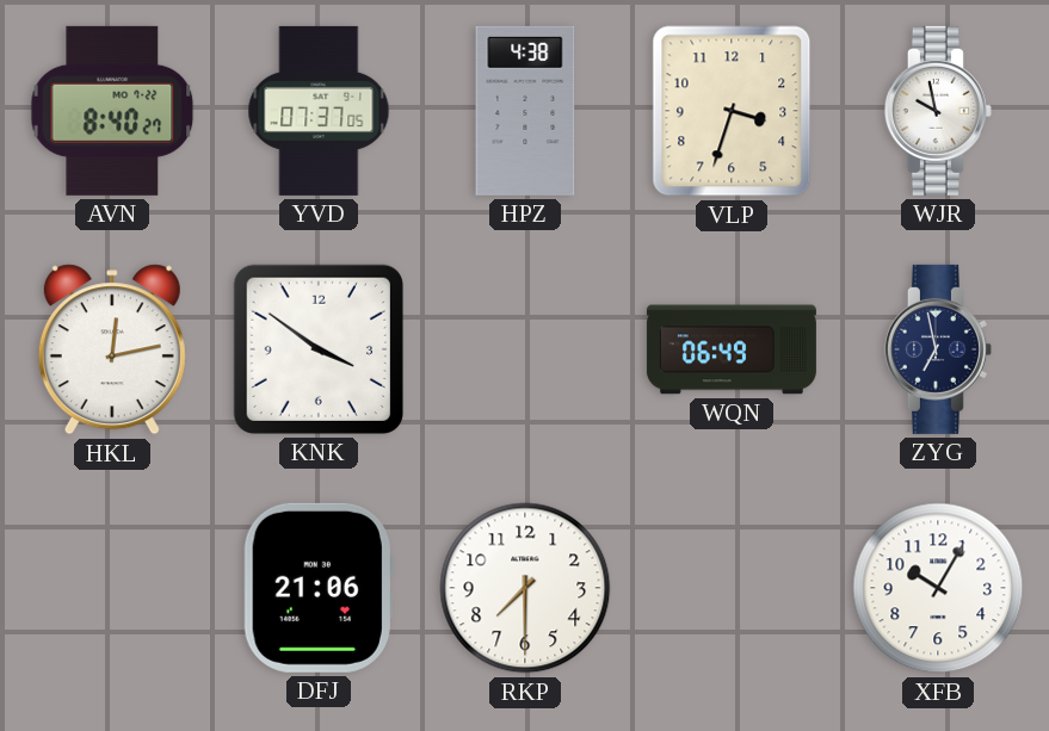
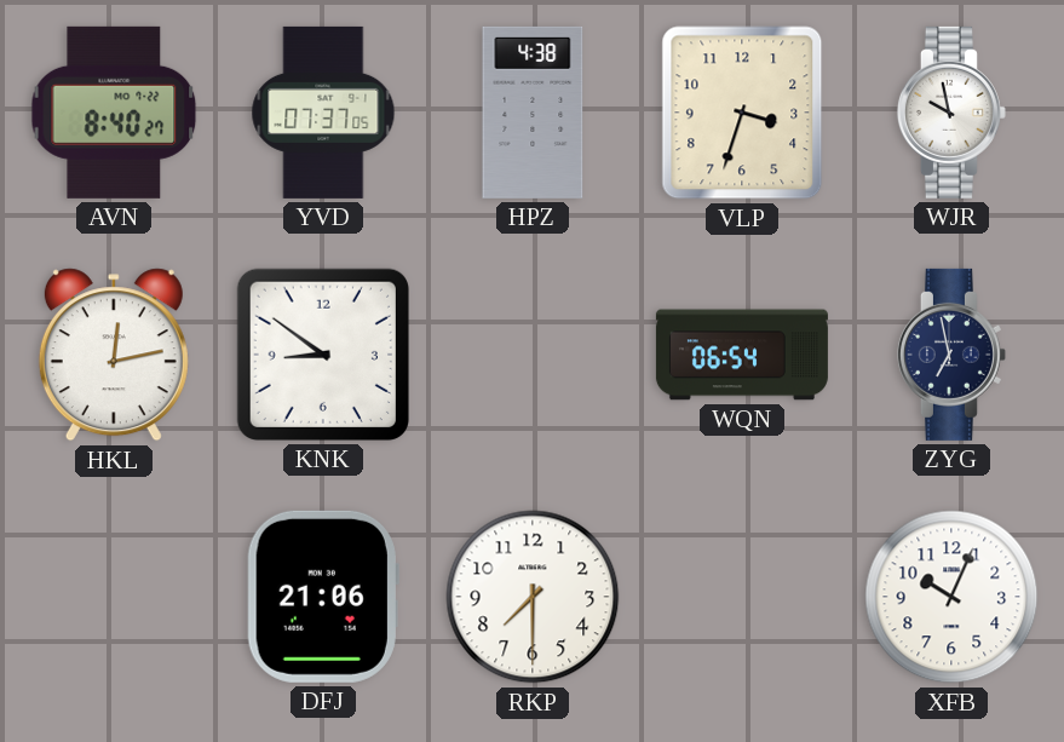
KNK: 3:51 -> 8:51 (323, 355)
WQN: 06:49 -> 06:54 (742, 355)
XFB: 10:05 -> 10:04 (951, 597)
